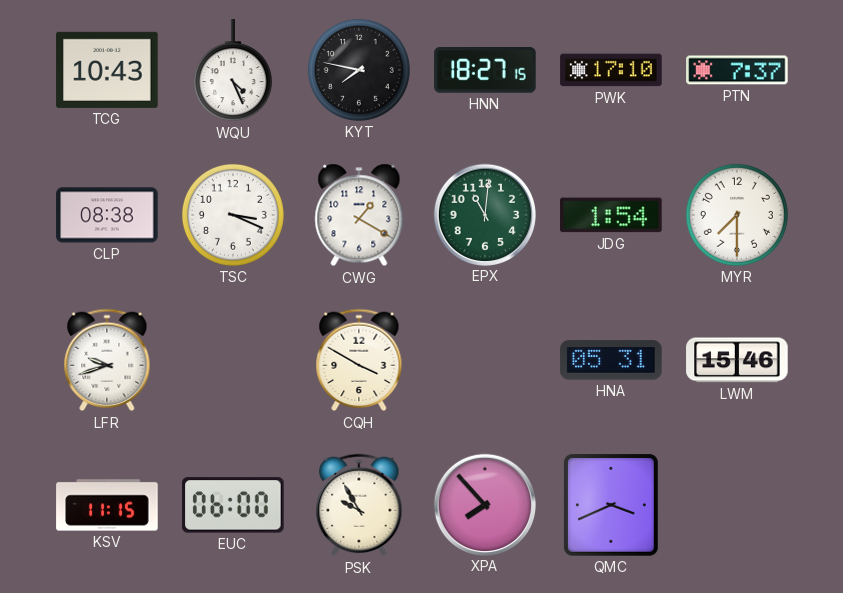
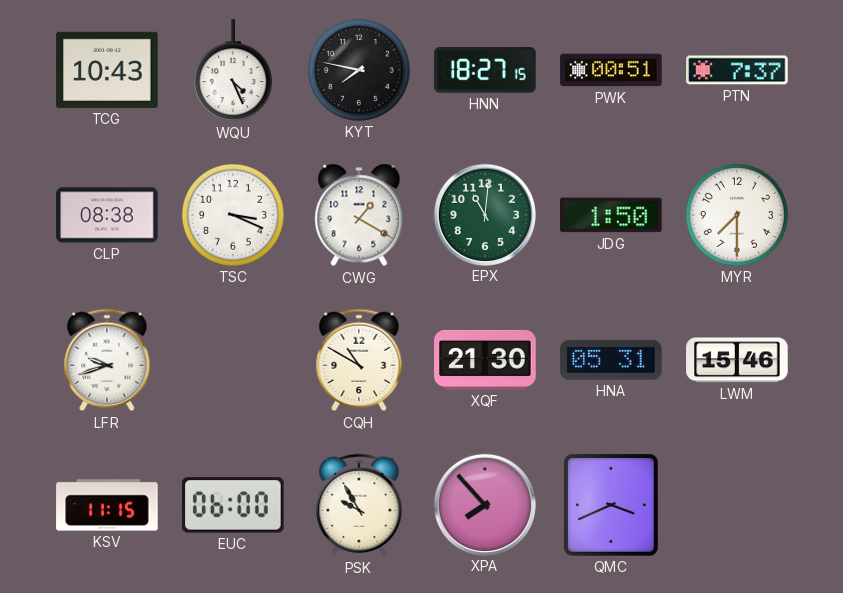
PWK: 17:10 -> 00:51 (611, 70)
JDG: 1:54 -> 1:50 (611, 215)
CQH: 3:50 -> 10:50 (359, 360)
XQF: none -> 21:30 (485, 360)
